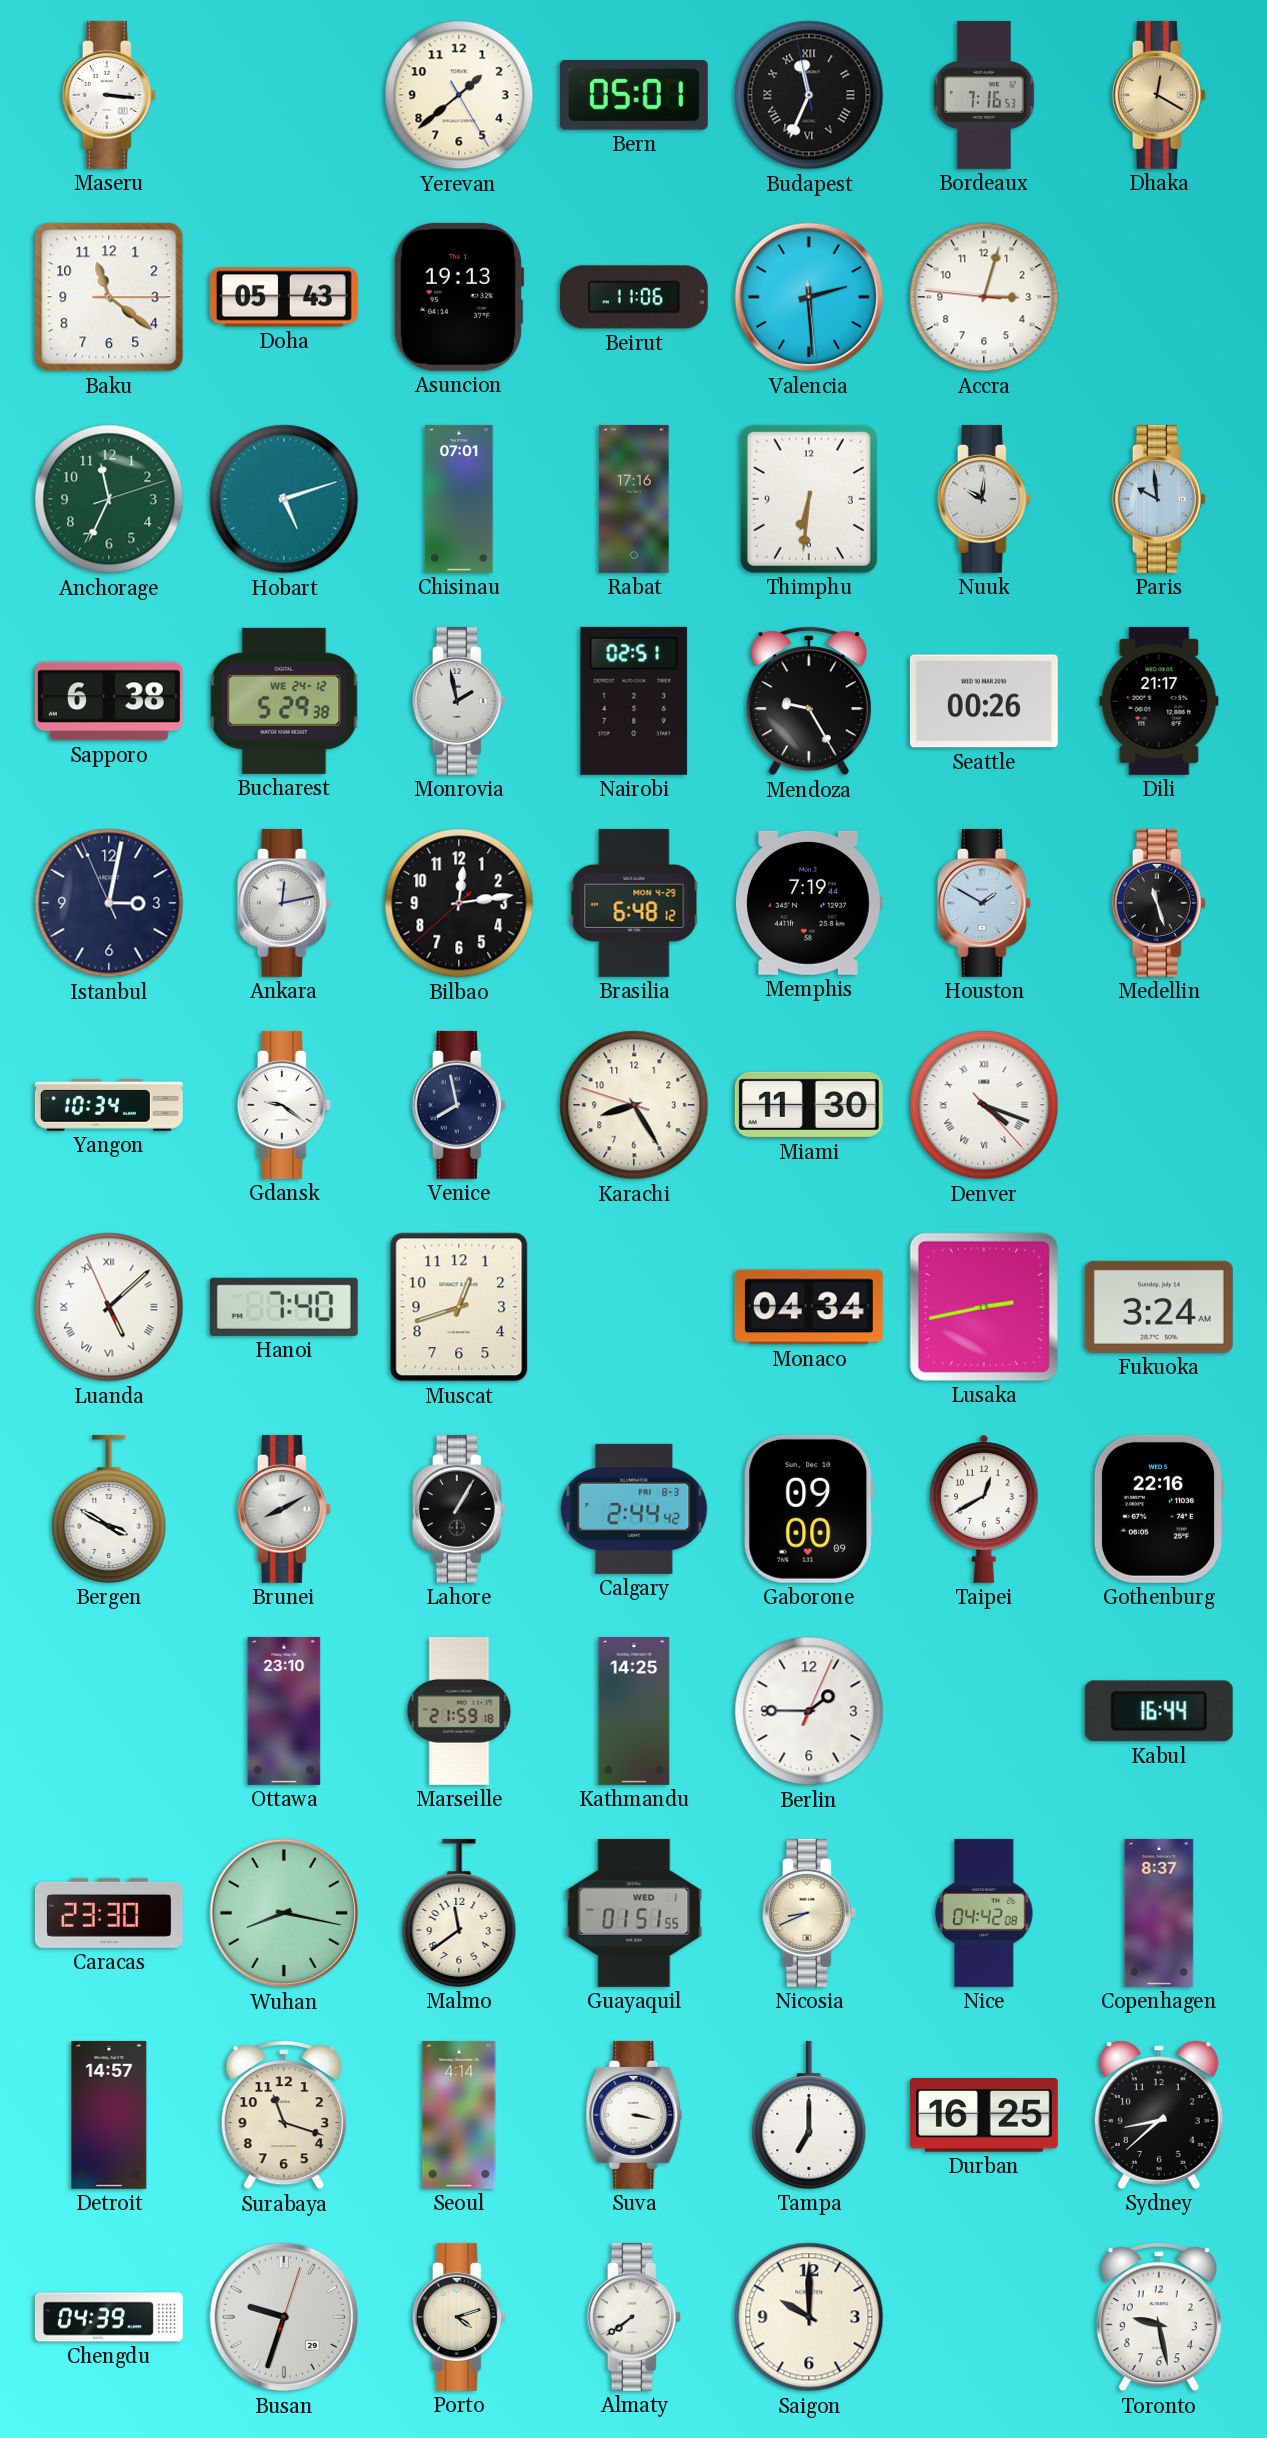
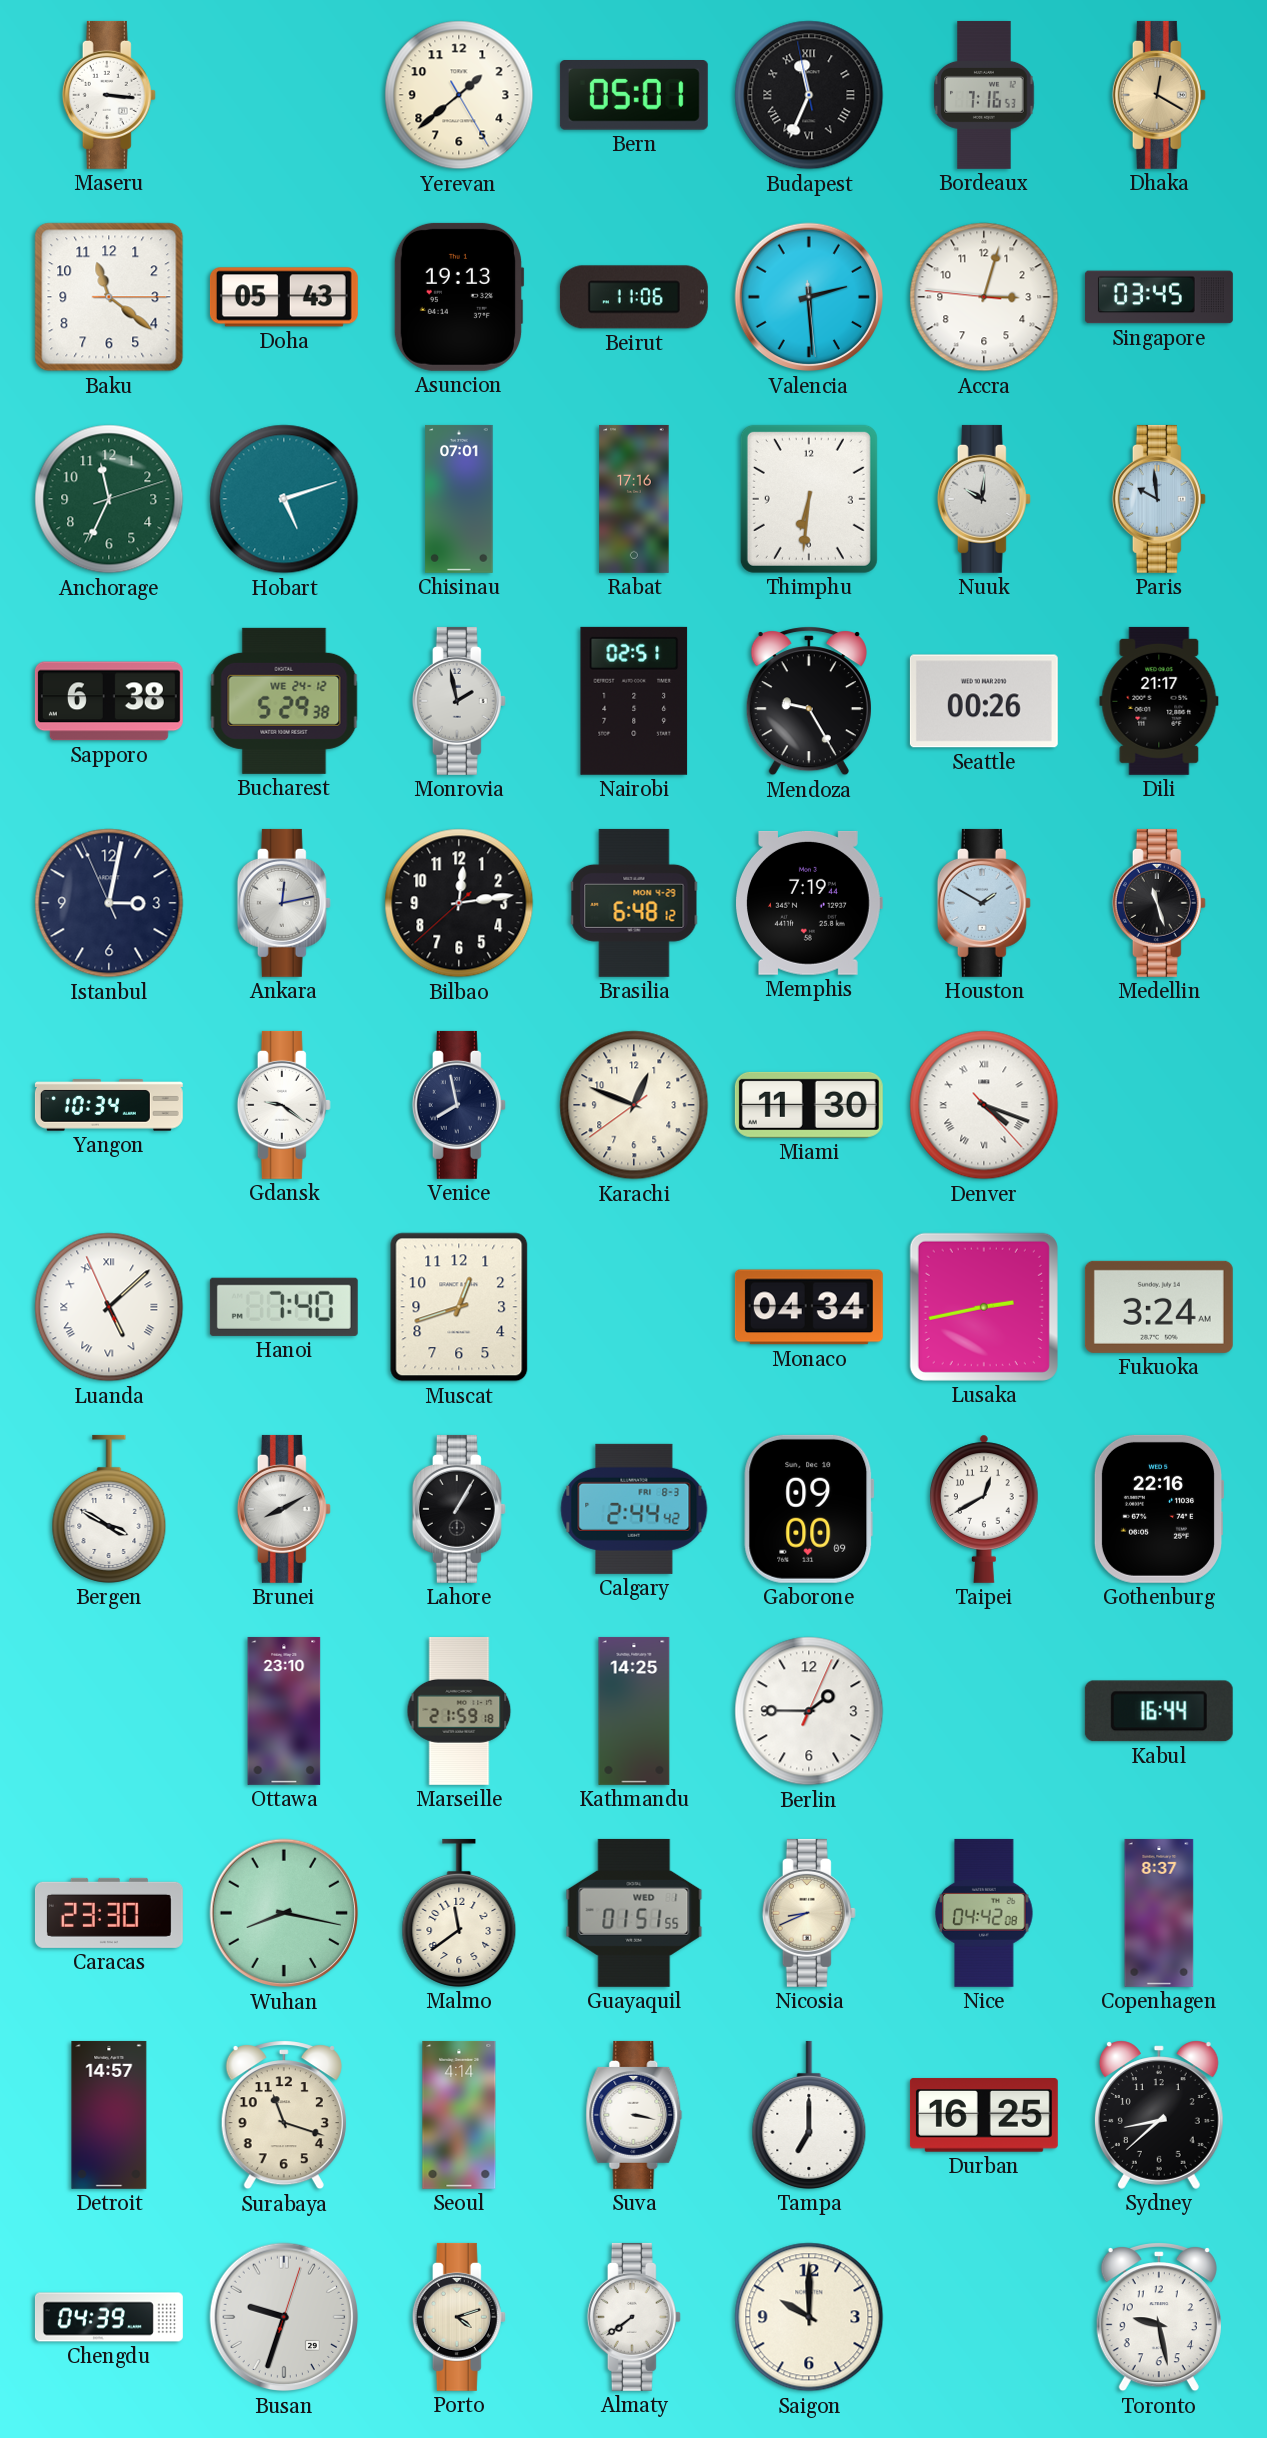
Singapore: none -> 03:45 (1159, 297)
Karachi: 8:24 -> 12:48 (634, 1105)
